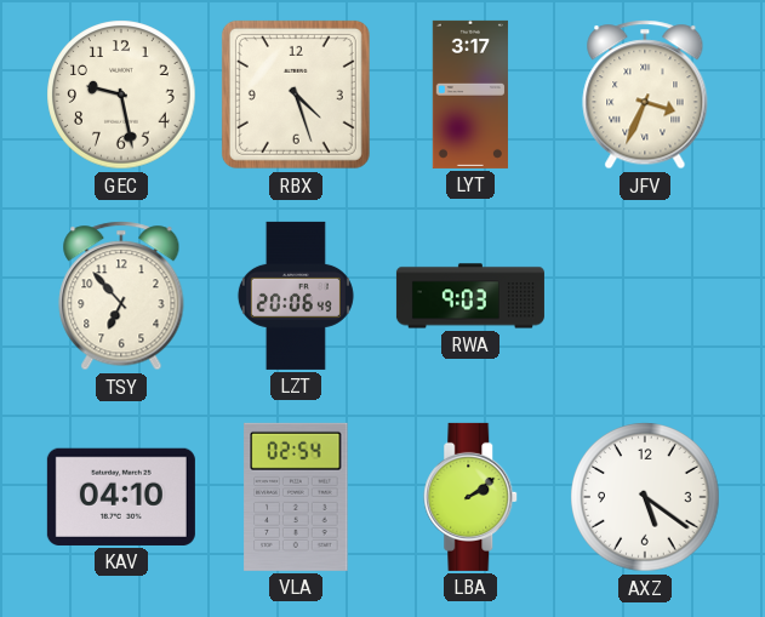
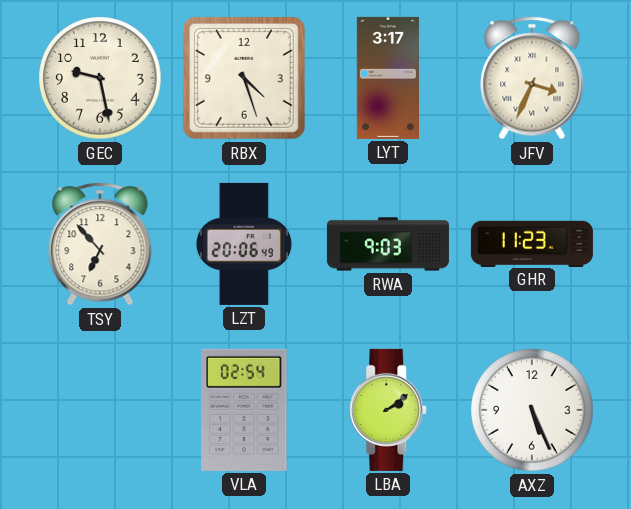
GHR: none -> 11:23 (532, 243)
KAV: 04:10 -> none (121, 497)
AXZ: 5:21 -> 5:26 (532, 410)
